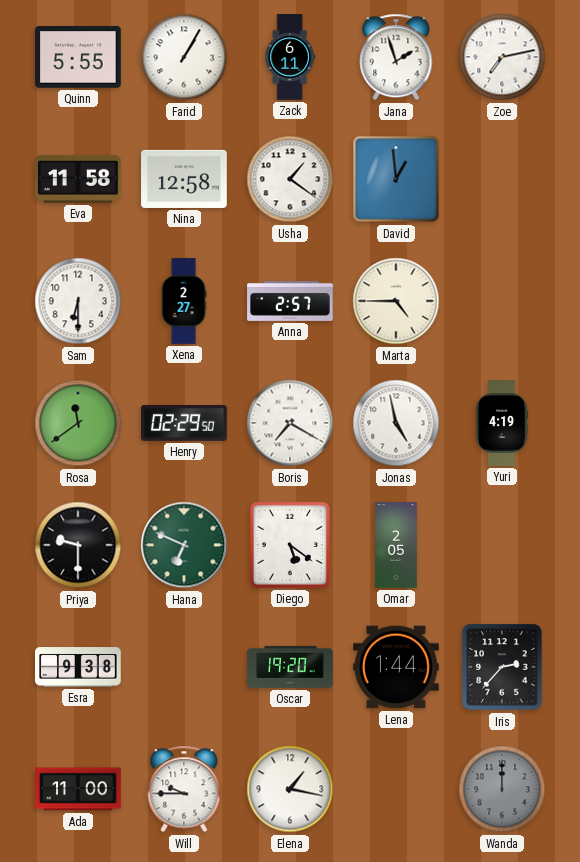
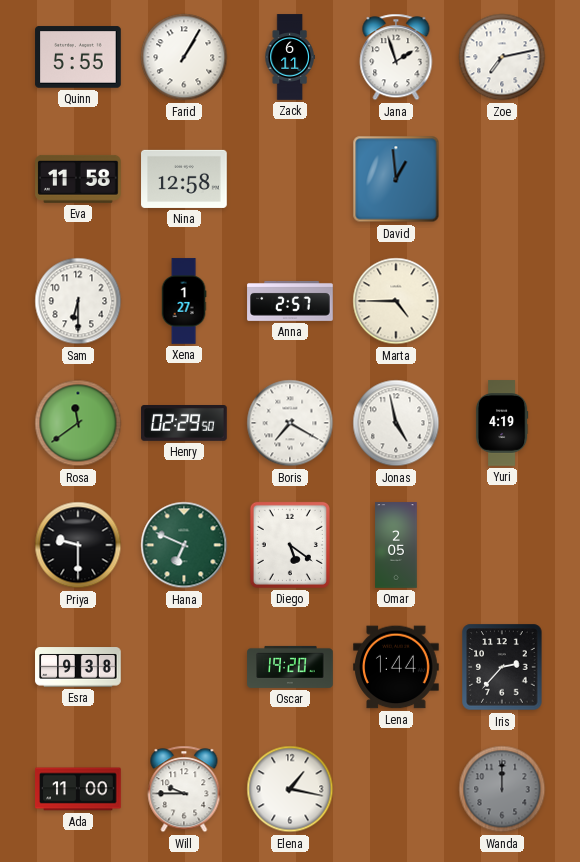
Usha: 1:21 -> none (290, 179)
Xena: 2:27 -> 1:27 (184, 301)
